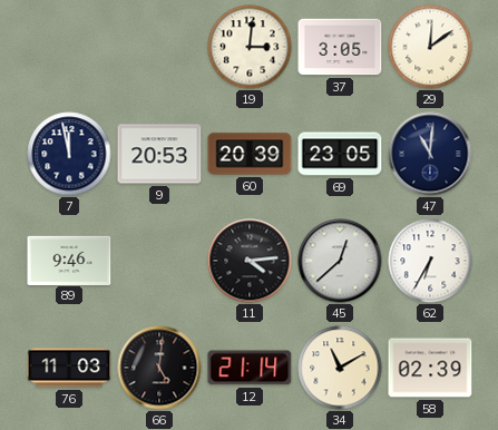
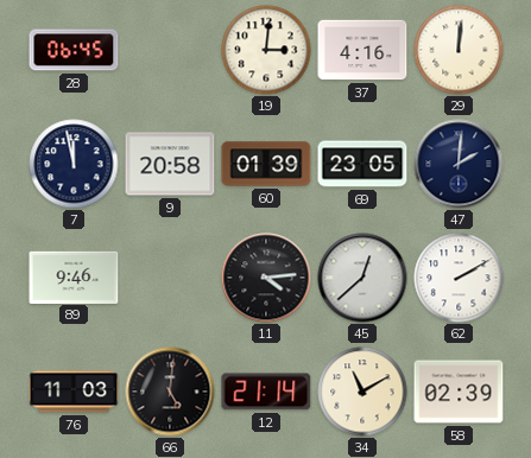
28: none -> 06:45 (74, 50)
37: 3:05 -> 4:16 (362, 50)
29: 12:09 -> 12:01 (459, 50)
9: 20:53 -> 20:58 (170, 164)
60: 20:39 -> 01:39 (266, 164)
47: 11:01 -> 2:01 (459, 164)
62: 6:35 -> 2:10 (459, 278)
